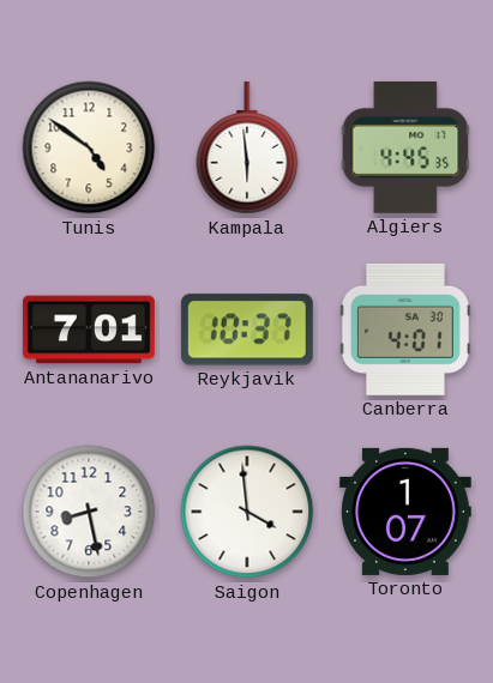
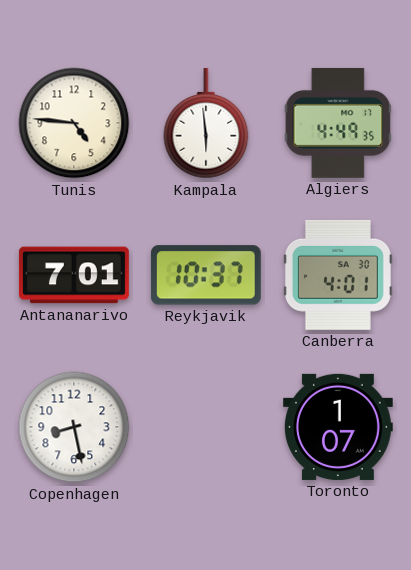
Tunis: 4:51 -> 4:46 (74, 123)
Algiers: 4:45 -> 4:49 (338, 123)
Saigon: 3:59 -> none (247, 512)
